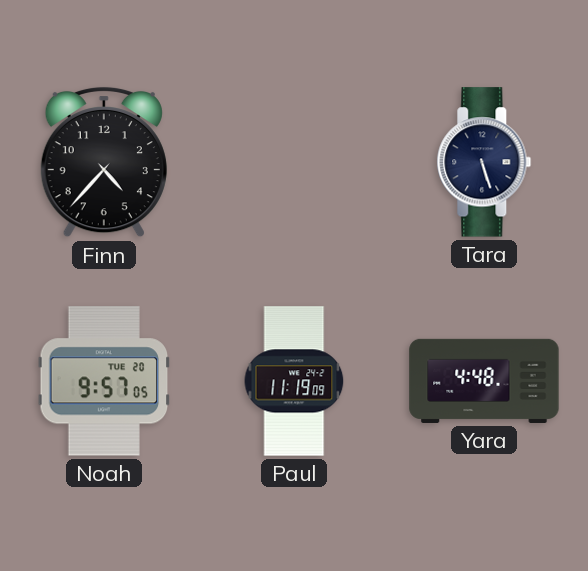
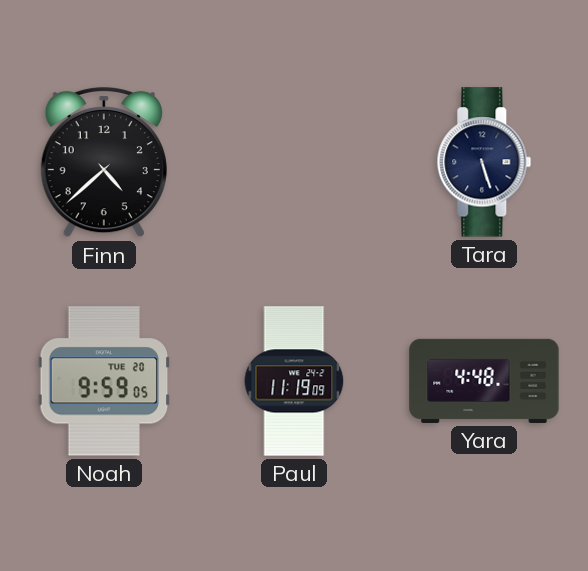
Finn: 4:37 -> 4:38 (104, 162)
Noah: 9:57 -> 9:59 (104, 381)
